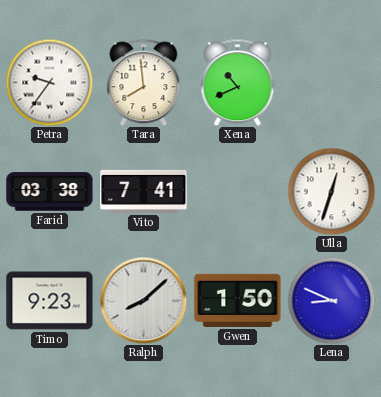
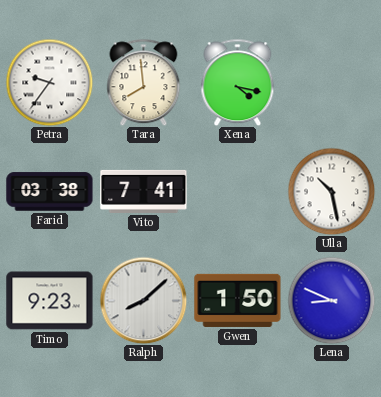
Xena: 10:41 -> 4:17 (238, 82)
Ulla: 12:33 -> 10:28 (331, 191)
